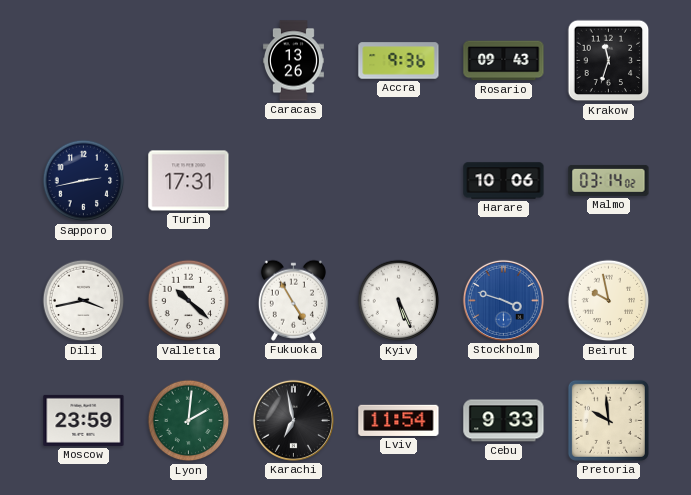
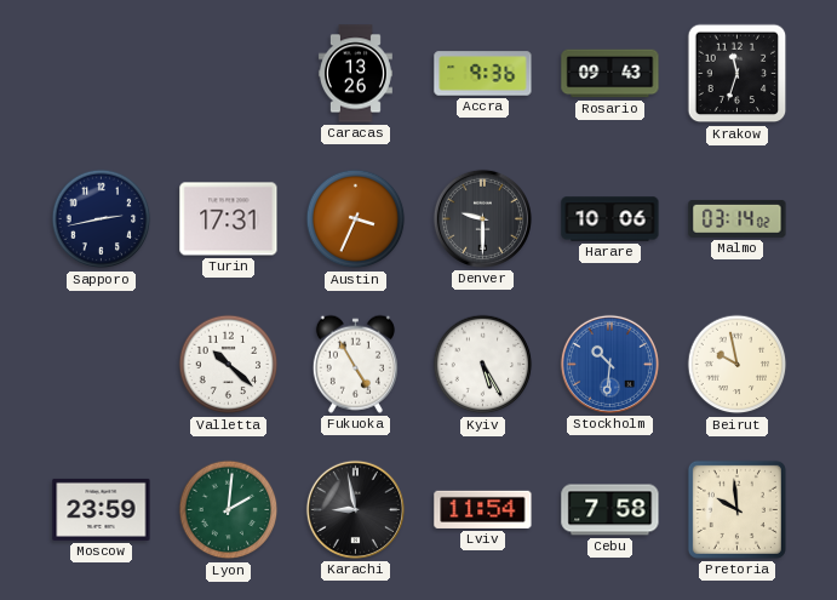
Austin: none -> 3:34 (356, 219)
Denver: none -> 9:30 (482, 218)
Dili: 3:43 -> none (84, 301)
Kyiv: 5:26 -> 5:25 (483, 365)
Stockholm: 3:48 -> 10:31 (609, 364)
Karachi: 6:58 -> 8:58 (355, 509)
Cebu: 9:33 -> 7:58 (610, 510)
